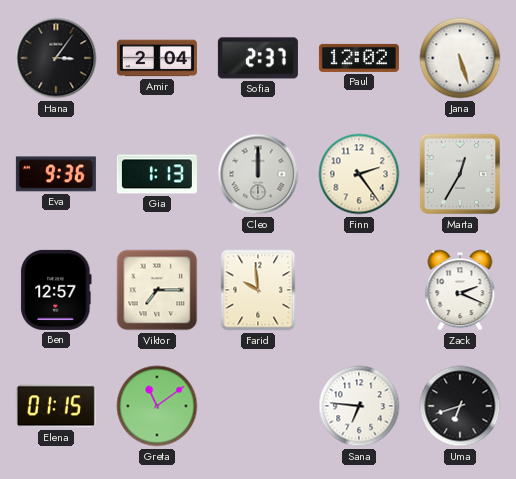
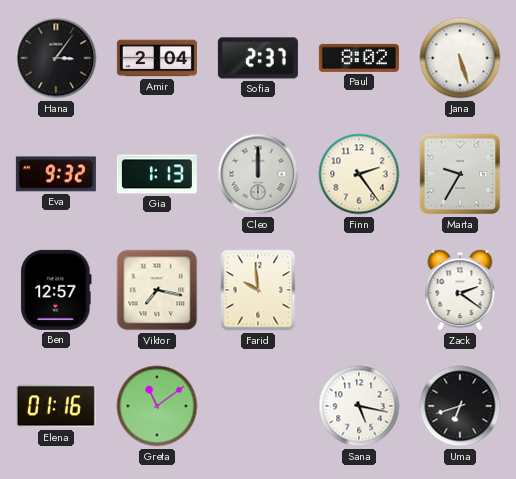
Paul: 12:02 -> 8:02 (359, 58)
Eva: 9:36 -> 9:32 (56, 174)
Marta: 12:35 -> 9:35 (460, 174)
Viktor: 7:15 -> 7:17 (157, 290)
Zack: 2:19 -> 2:21 (460, 290)
Elena: 01:15 -> 01:16 (56, 406)
Sana: 6:46 -> 5:17 (359, 406)
